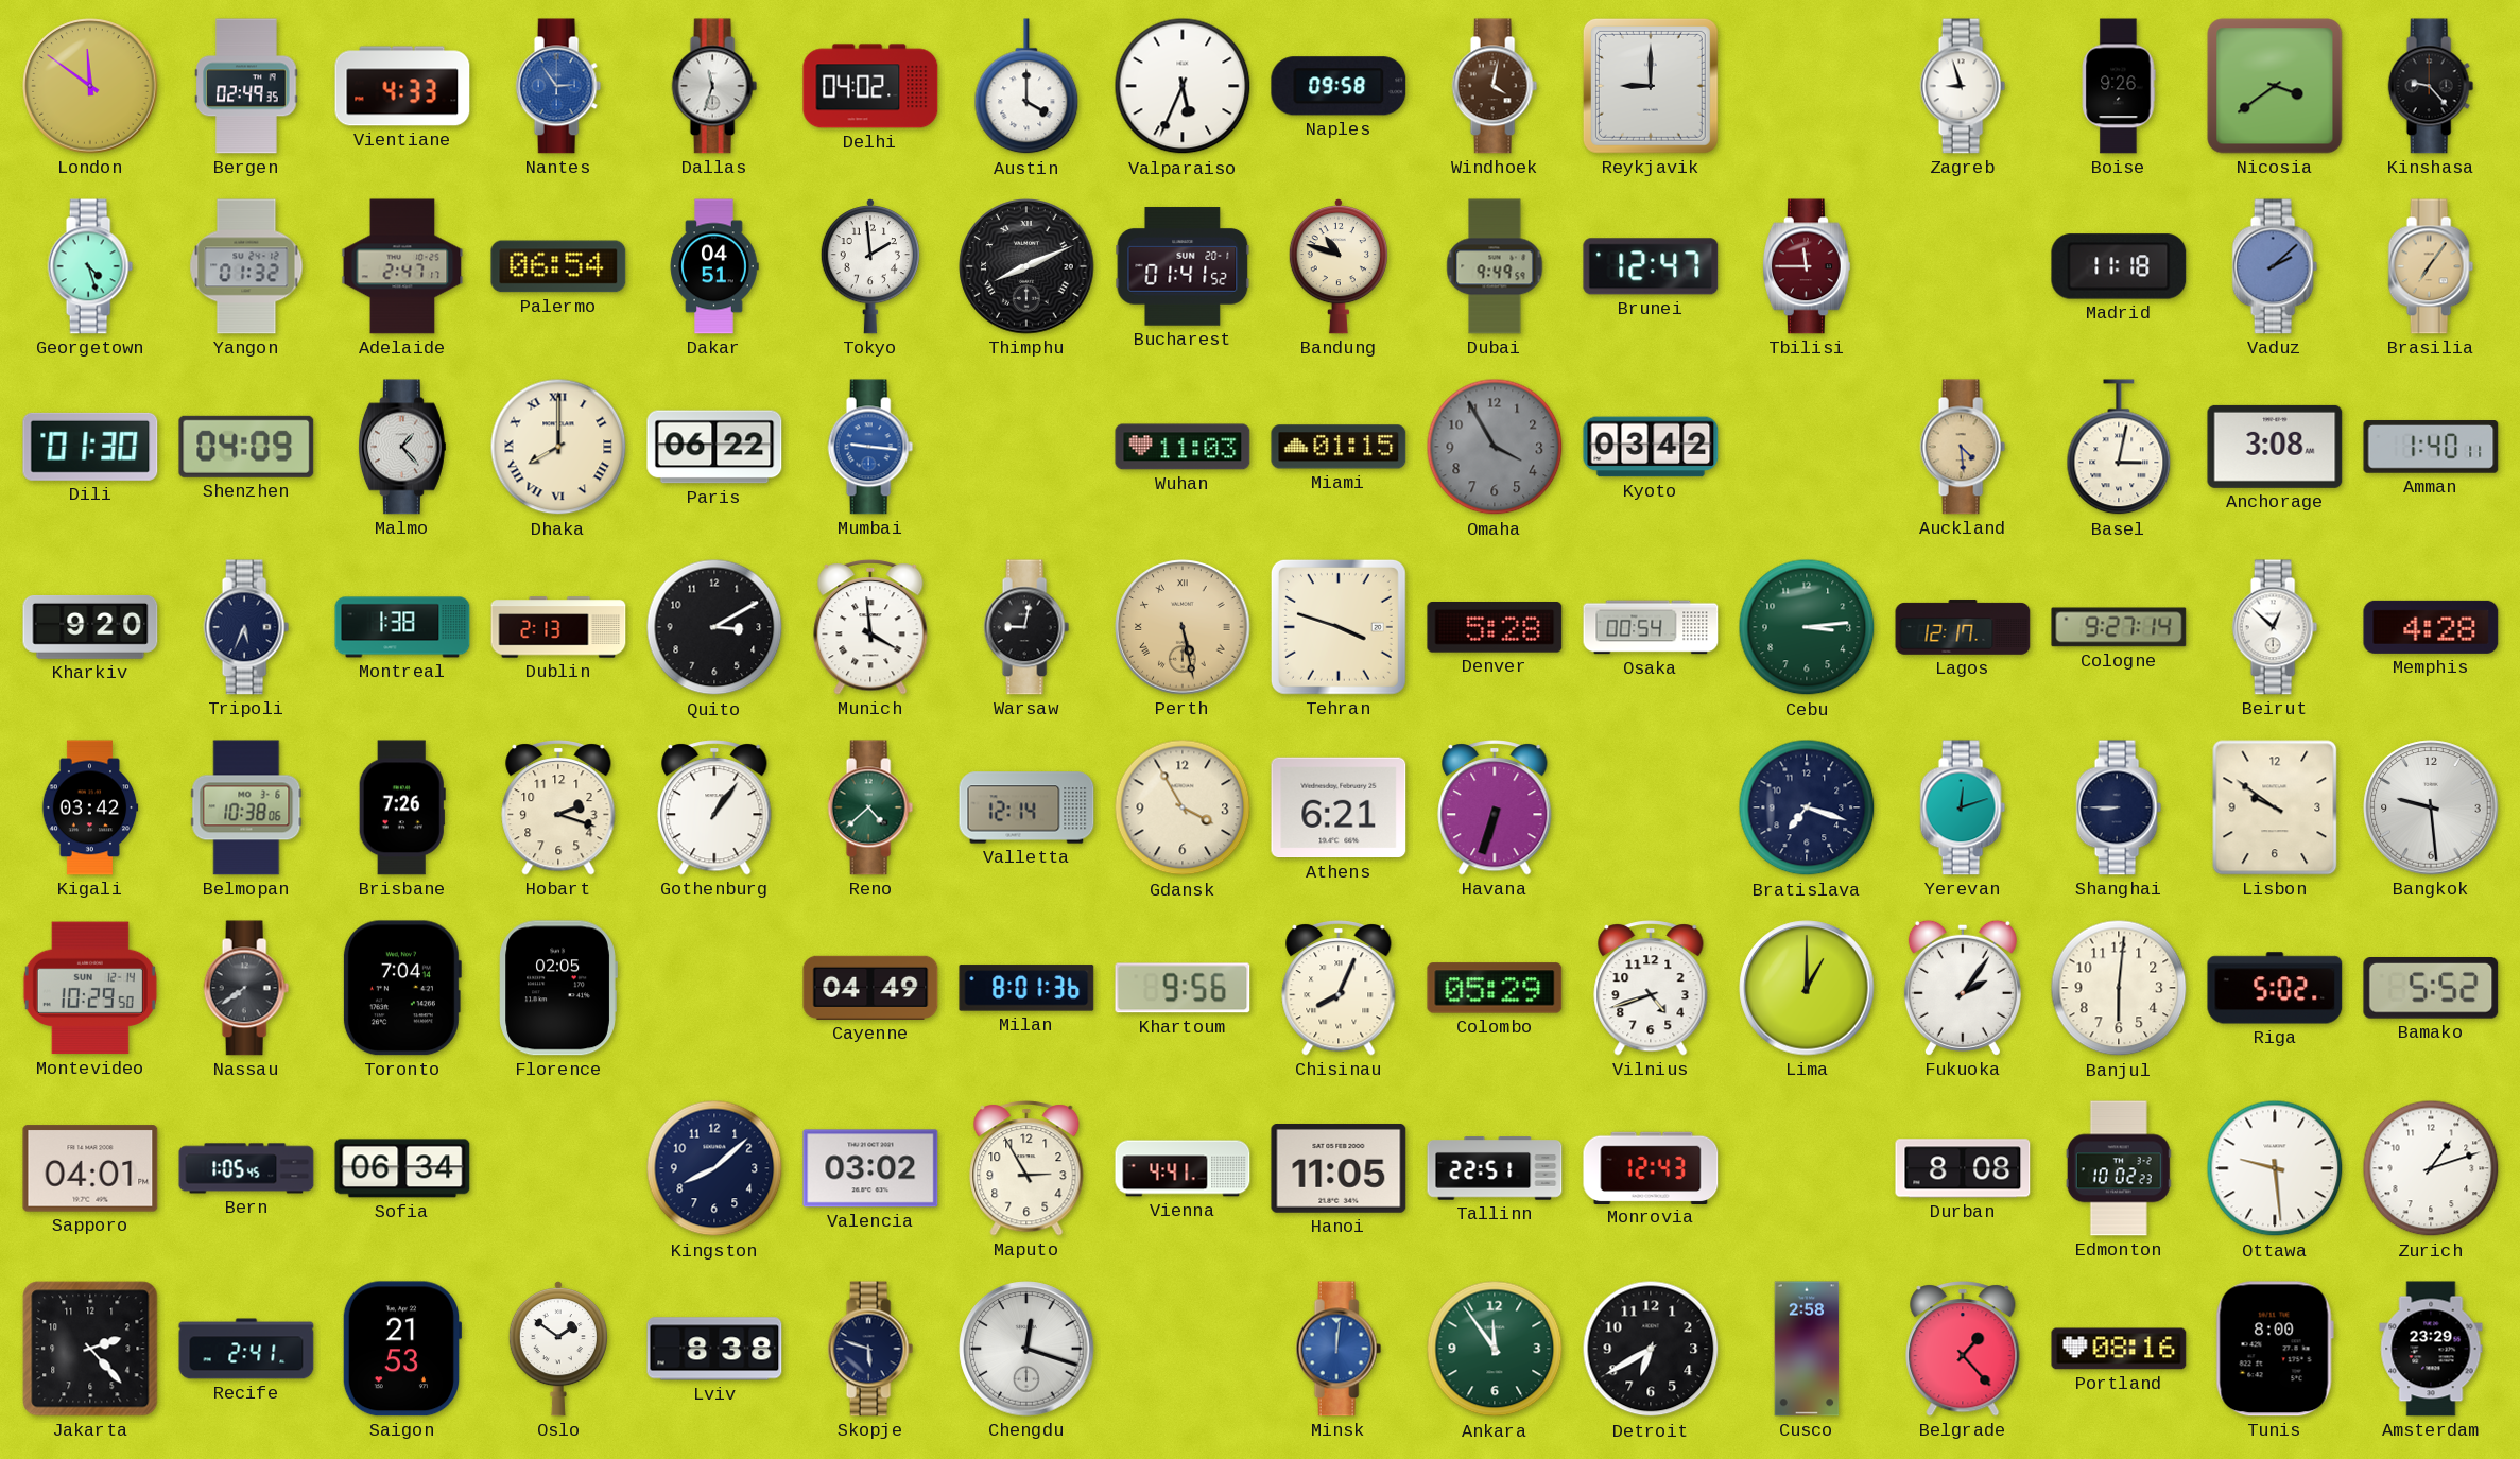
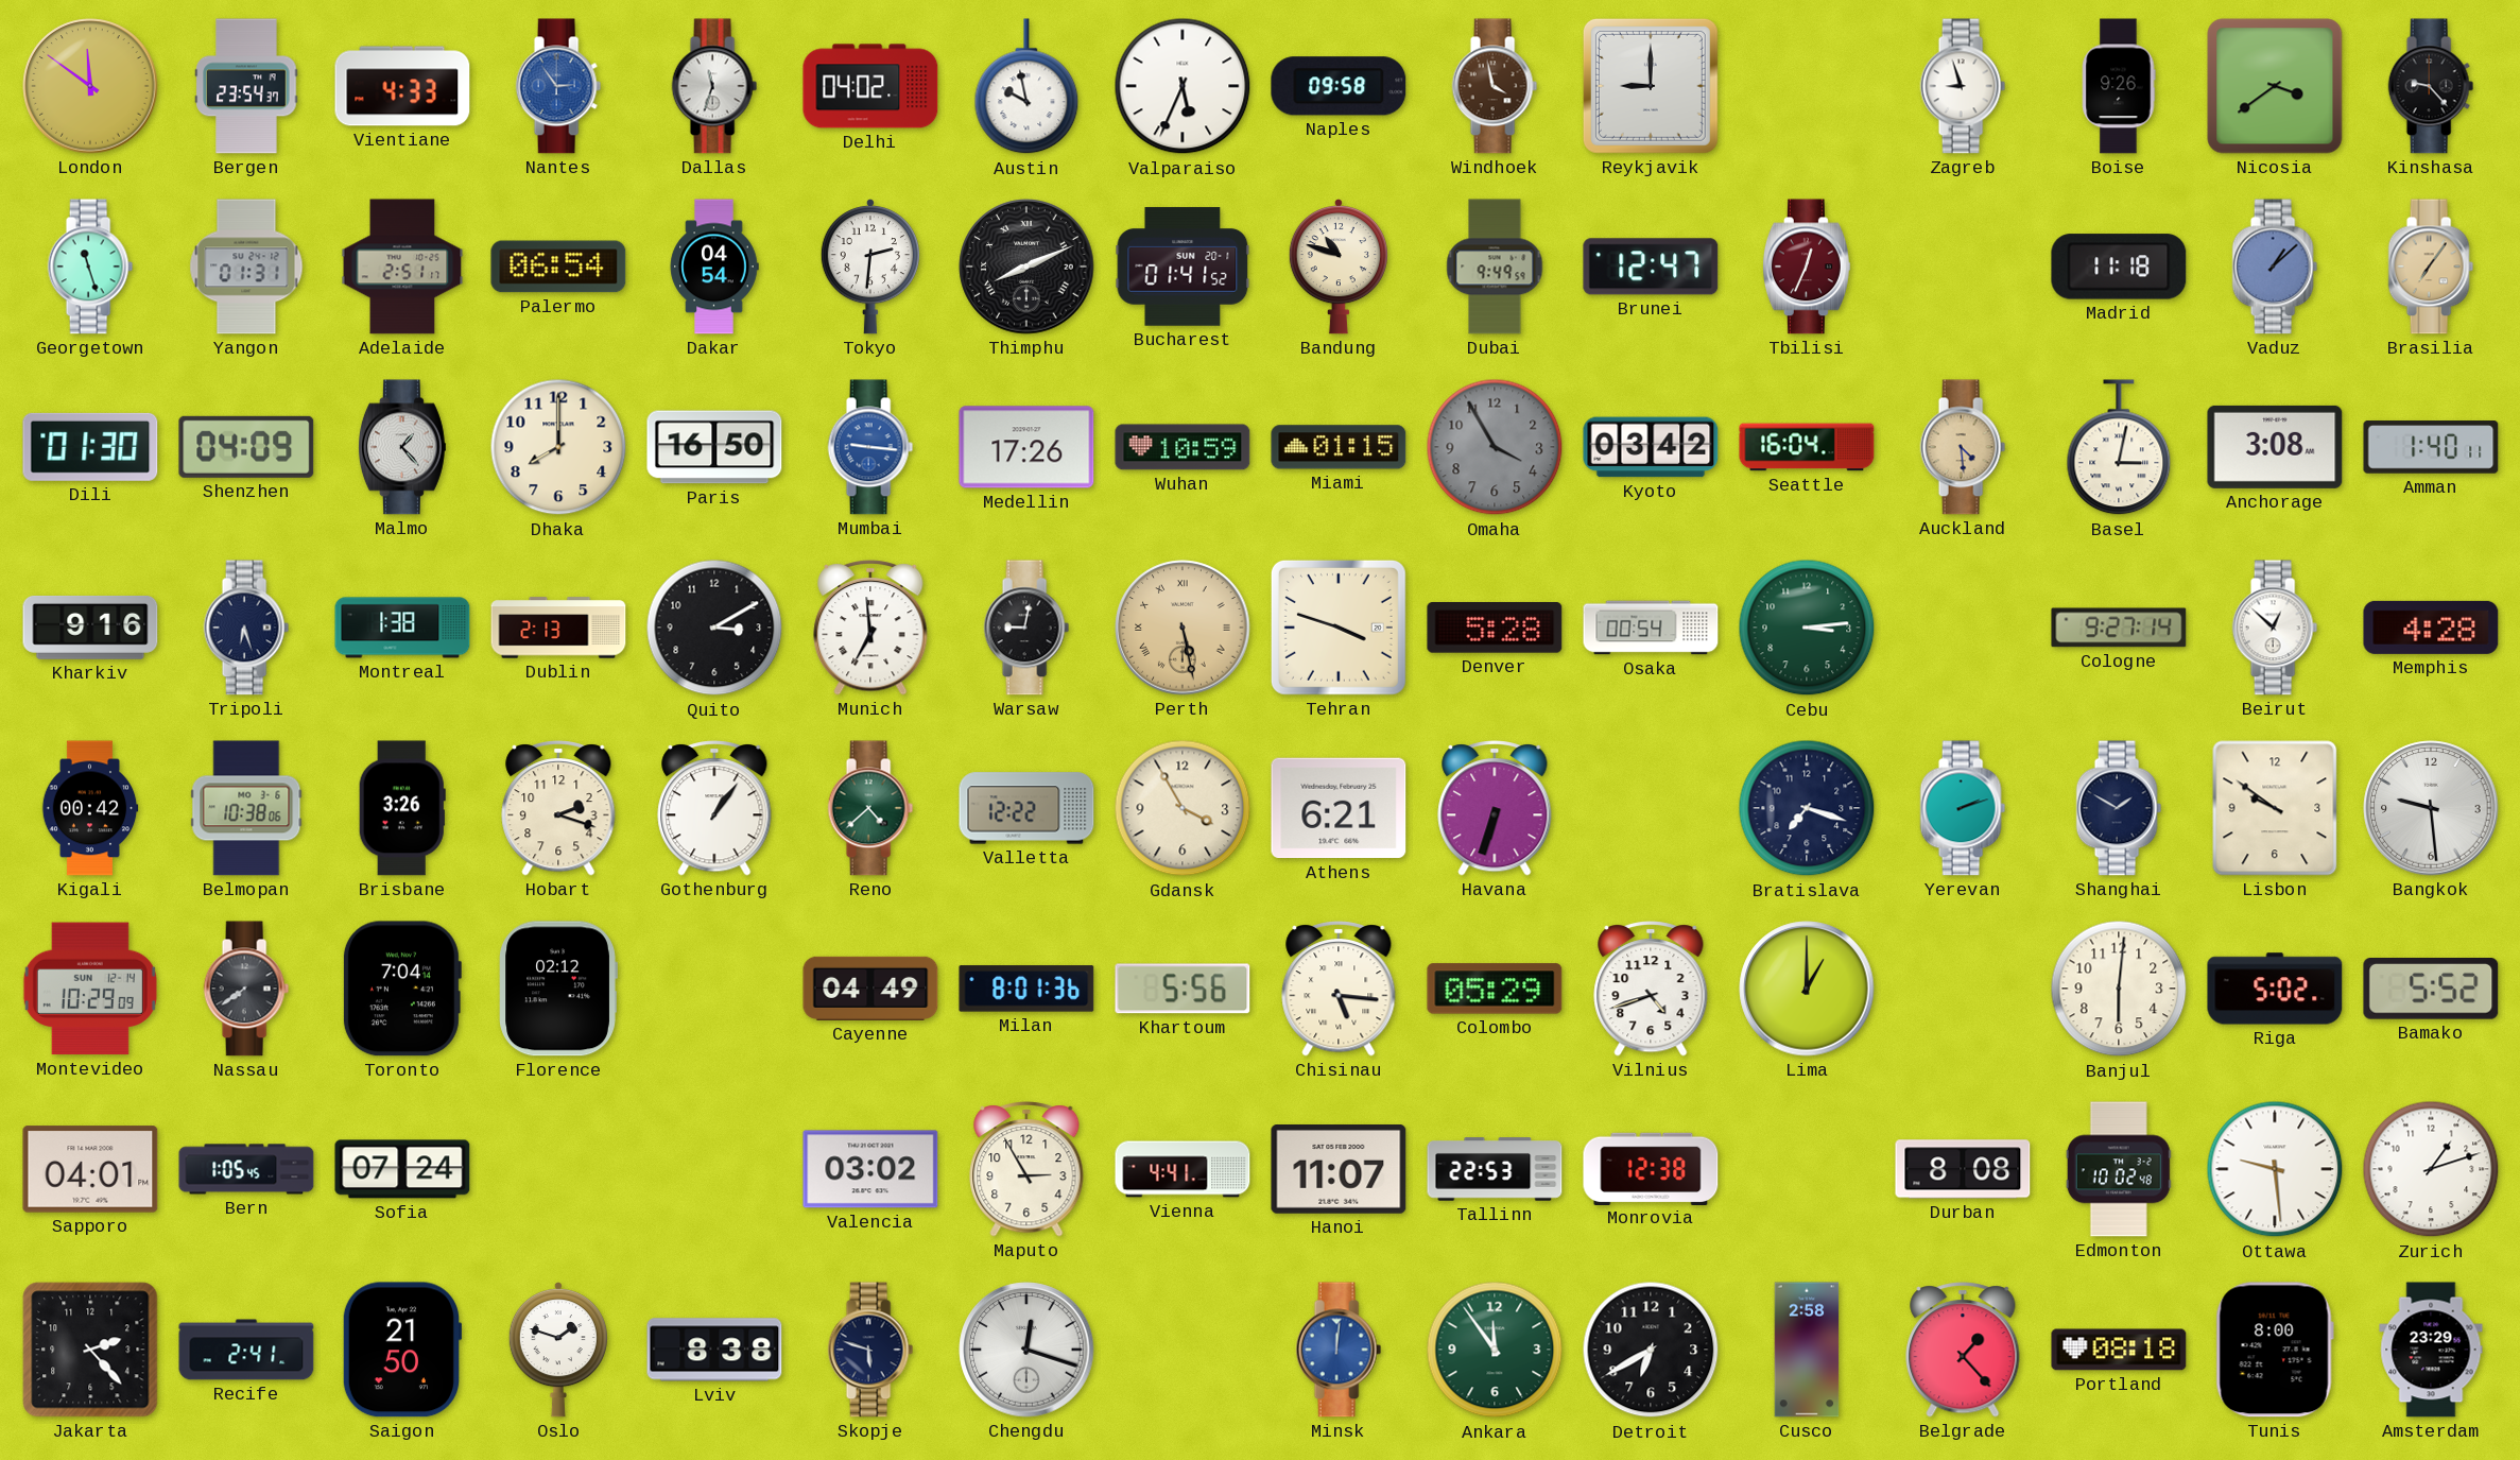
Bergen: 02:49 -> 23:54 (246, 86)
Austin: 4:00 -> 9:58 (1026, 87)
Windhoek: 4:02 -> 3:58 (1495, 86)
Georgetown: 4:27 -> 11:27 (90, 267)
Yangon: 01:32 -> 01:31 (246, 267)
Adelaide: 2:47 -> 2:51 (402, 267)
Dakar: 04:51 -> 04:54 (714, 267)
Tokyo: 1:59 -> 2:31 (870, 268)
Tbilisi: 11:45 -> 12:34 (1807, 267)
Vaduz: 2:08 -> 1:08 (2275, 267)
Dhaka numerals: Roman -> Arabic (558, 447)
Paris: 06:22 -> 16:50 (714, 447)
Medellin: none -> 17:26 (1026, 447)
Wuhan: 11:03 -> 10:59 (1183, 447)
Seattle: none -> 16:04 (1807, 447)
Kharkiv: 9:20 -> 9:16 (90, 628)
Tripoli: 5:34 -> 6:27 (246, 628)
Munich: 3:59 -> 6:59 (870, 628)
Lagos: 12:17 -> none (1963, 627)
Kigali: 03:42 -> 00:42 (90, 808)
Brisbane: 7:26 -> 3:26 (402, 808)
Valletta: 12:14 -> 12:22 (1026, 808)
Yerevan: 12:12 -> 2:12 (1963, 808)
Shanghai: 8:45 -> 1:50 (2119, 808)
Montevideo: 10:29:50 -> 10:29:09 (90, 989)
Florence: 02:05 -> 02:12 (558, 989)
Khartoum: 9:56 -> 5:56 (1183, 989)
Chisinau: 8:04 -> 5:16 (1339, 989)
Fukuoka: 2:06 -> none (1963, 988)
Sofia: 06:34 -> 07:24 (402, 1169)
Kingston: 8:08 -> none (714, 1168)
Hanoi: 11:05 -> 11:07 (1339, 1170)
Tallinn: 22:51 -> 22:53 (1495, 1169)
Monrovia: 12:43 -> 12:38 (1651, 1168)
Edmonton: 10:02:23 -> 10:02:48 (2119, 1169)
Saigon: 21:53 -> 21:50 (402, 1350)
Oslo: 1:51 -> 1:48 (558, 1351)
Portland: 08:16 -> 08:18 (2119, 1350)
